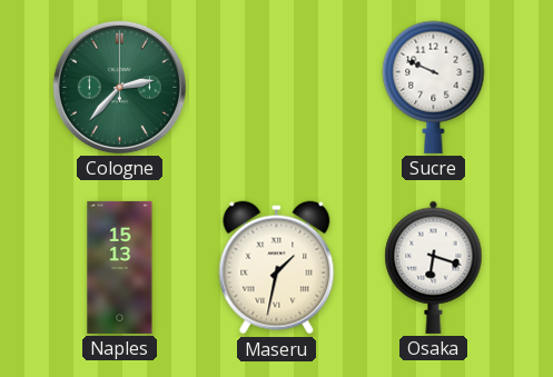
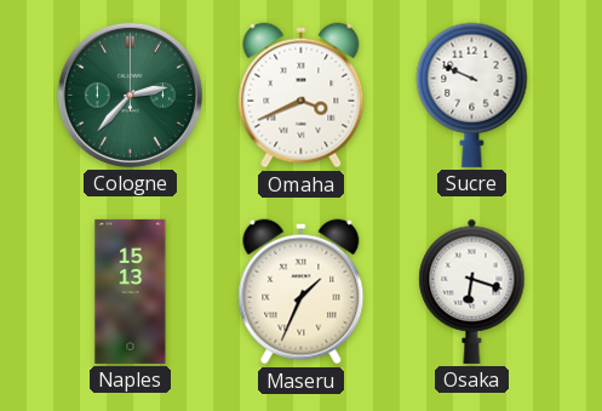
Omaha: none -> 3:41 (302, 96)
Maseru: 1:32 -> 1:34 (302, 292)
